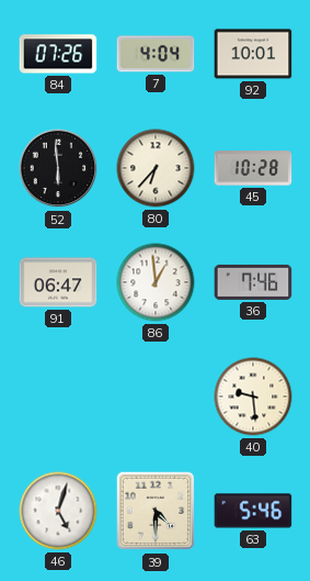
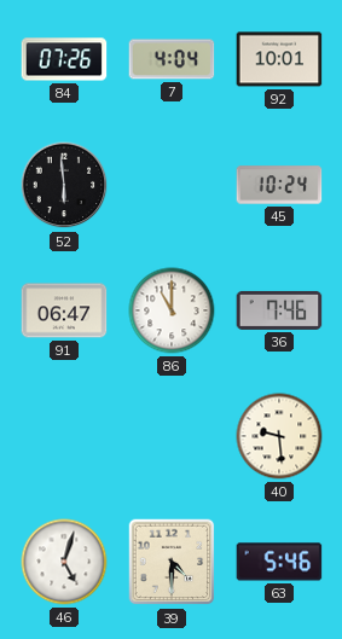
80: 6:37 -> none (156, 168)
45: 10:28 -> 10:24 (279, 185)
86: 12:59 -> 11:00 (172, 310)
